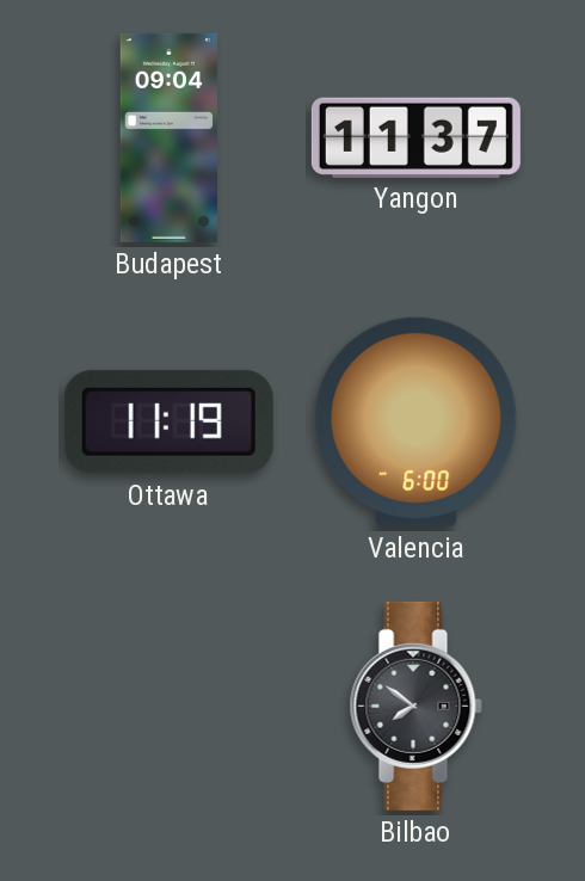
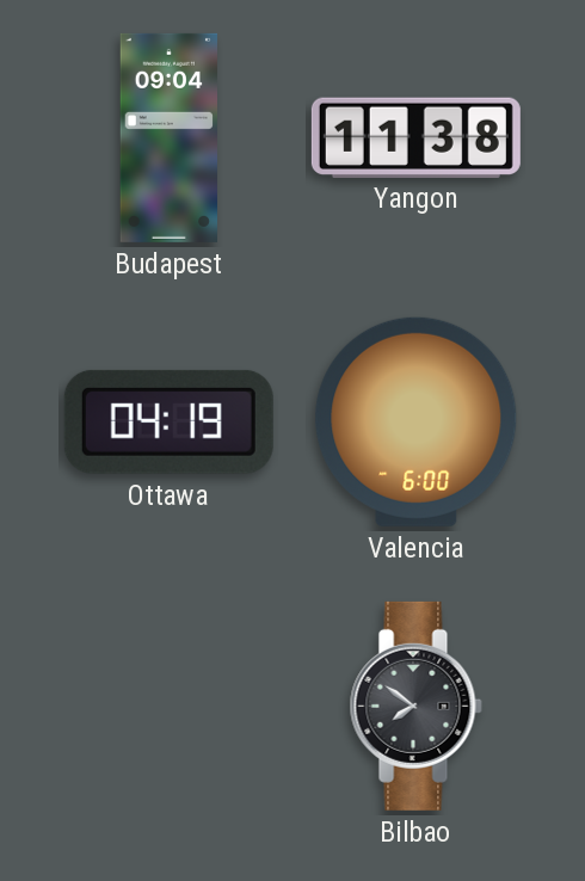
Yangon: 11:37 -> 11:38 (415, 137)
Ottawa: 11:19 -> 04:19 (168, 421)
